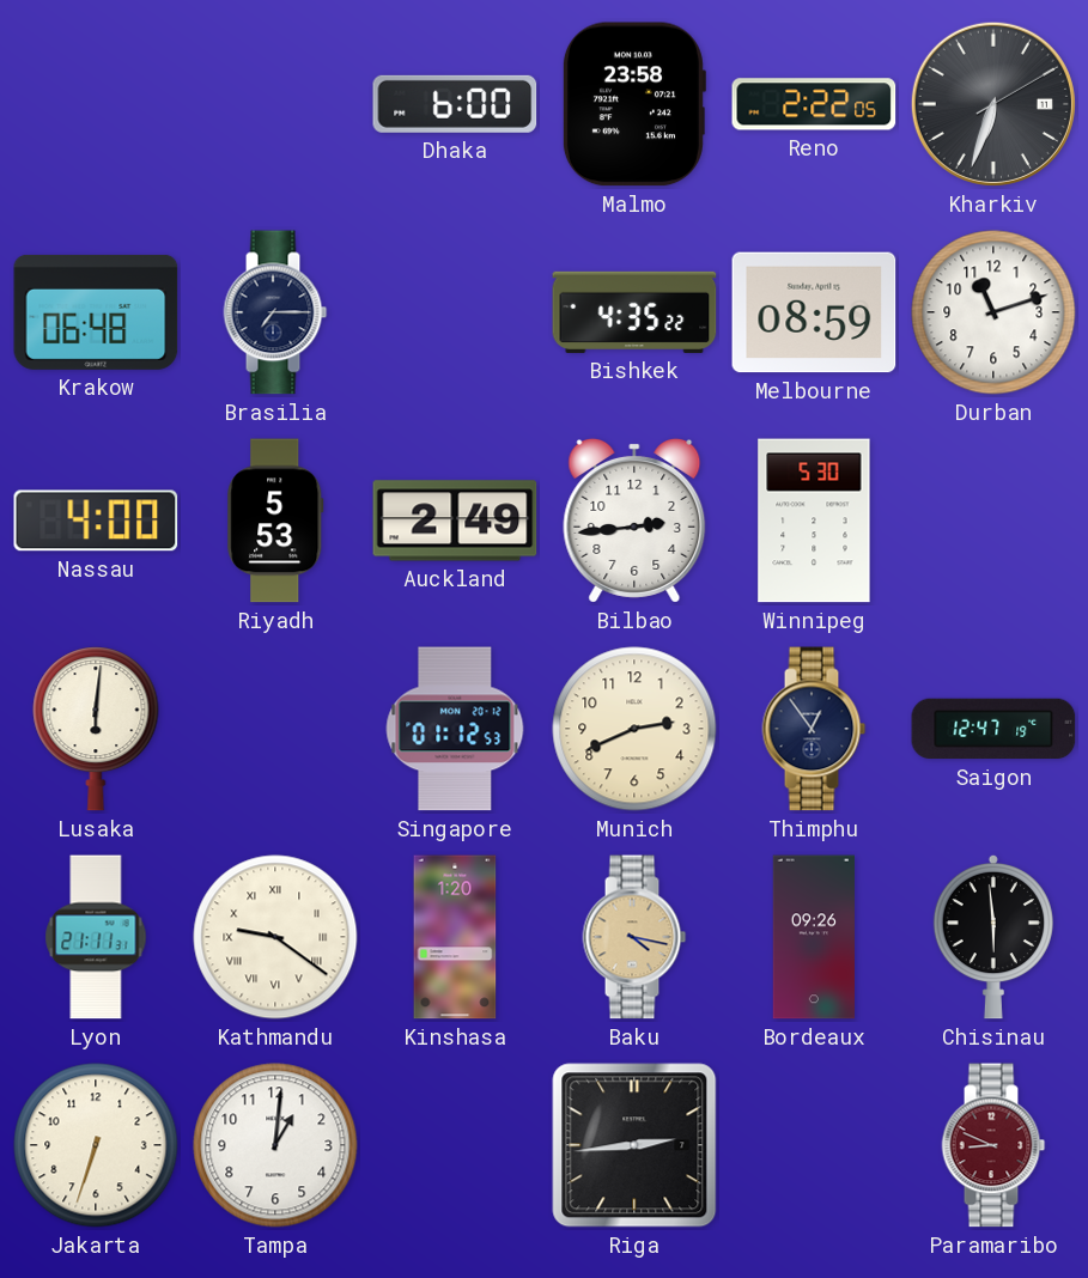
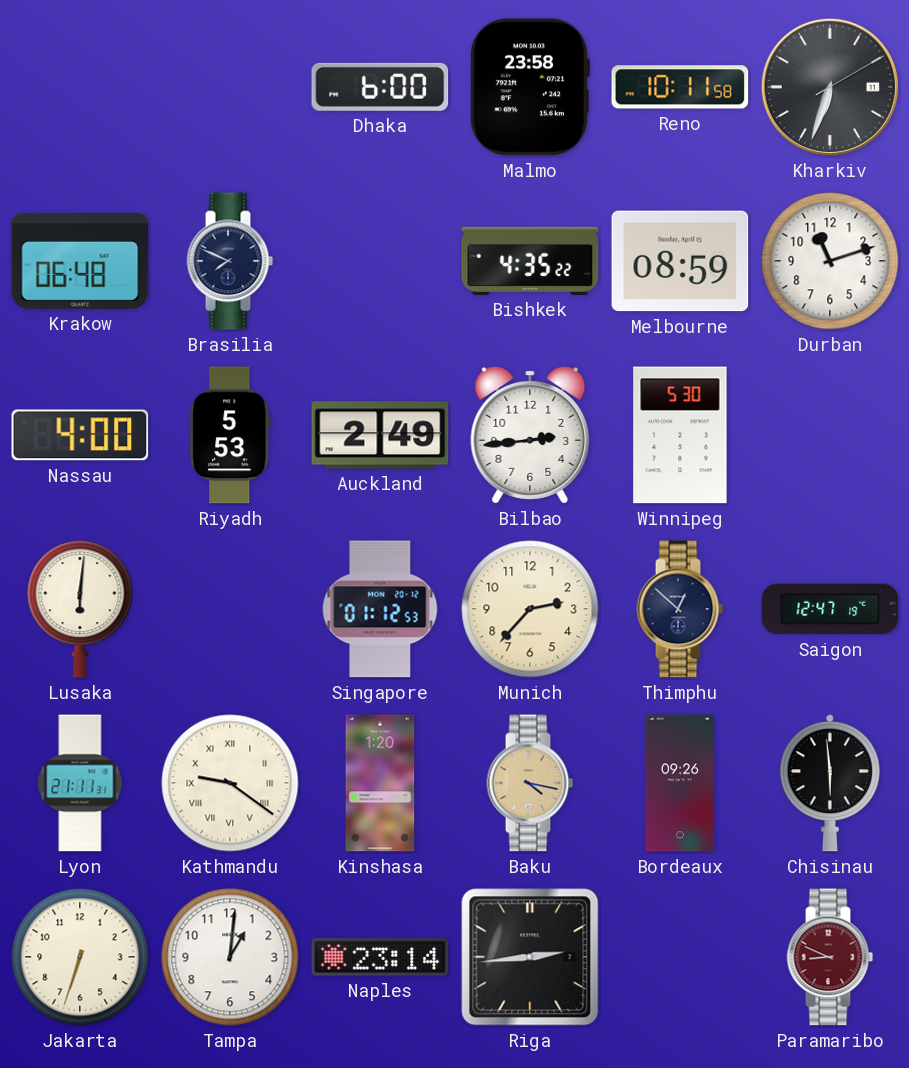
Reno: 2:22 -> 10:11 (680, 87)
Brasilia: 7:15 -> 7:49 (230, 261)
Munich: 2:41 -> 2:37 (530, 609)
Thimphu: 12:54 -> 12:52 (680, 609)
Naples: none -> 23:14 (380, 957)
